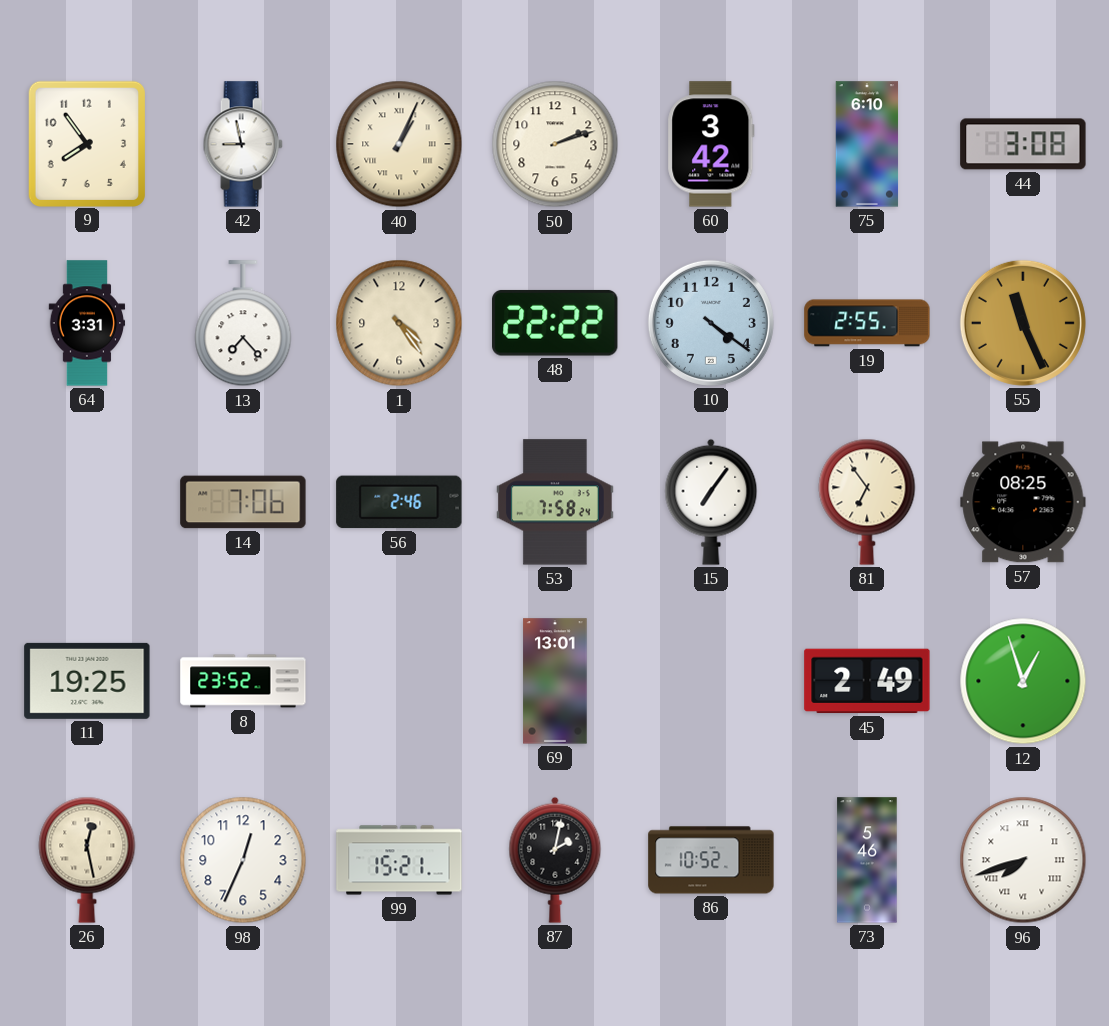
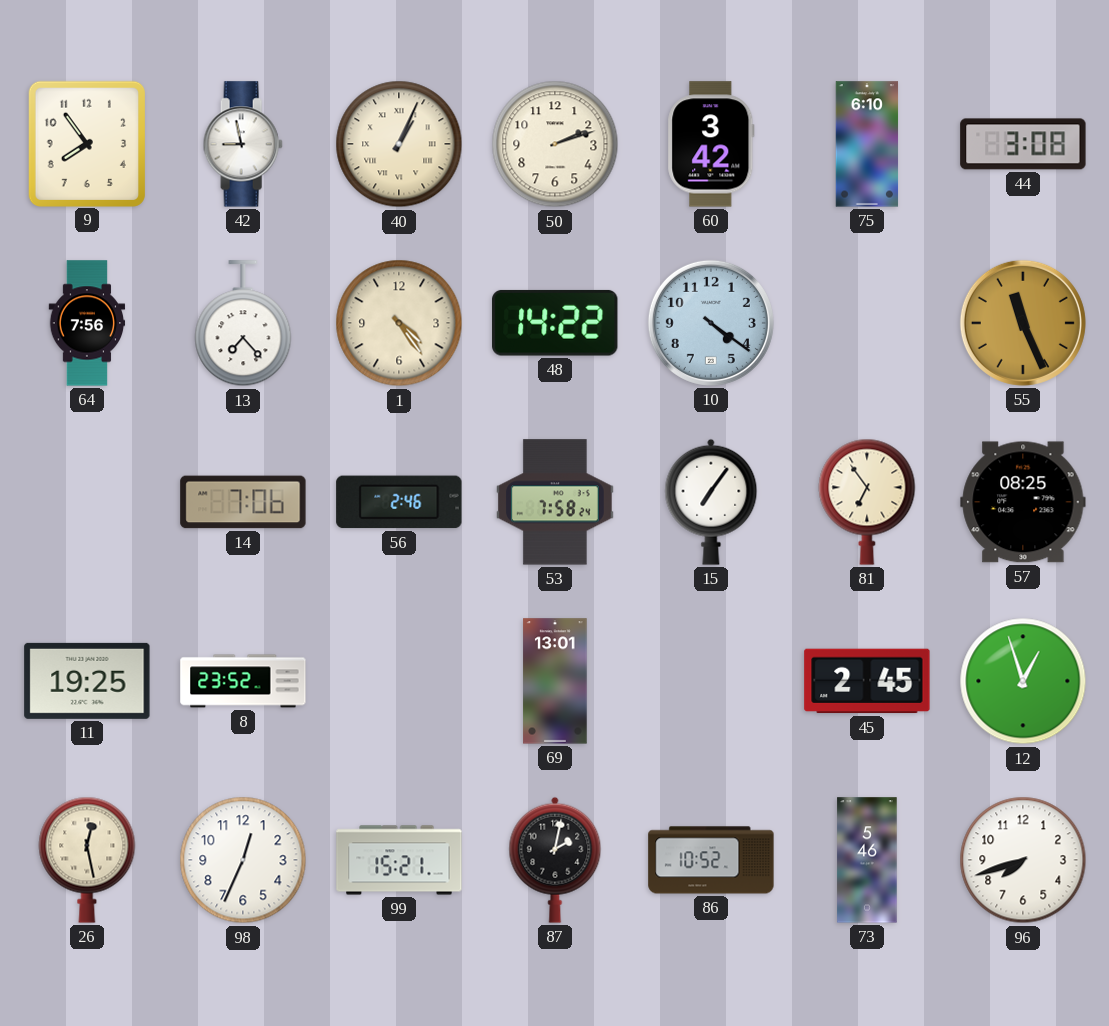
64: 3:31 -> 7:56 (87, 323)
48: 22:22 -> 14:22 (555, 323)
19: 2:55 -> none (867, 323)
45: 2:49 -> 2:45 (867, 681)
96 numerals: Roman -> Arabic (1023, 860)
